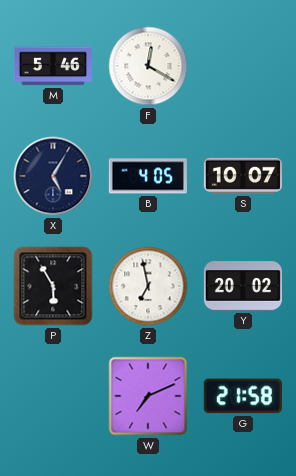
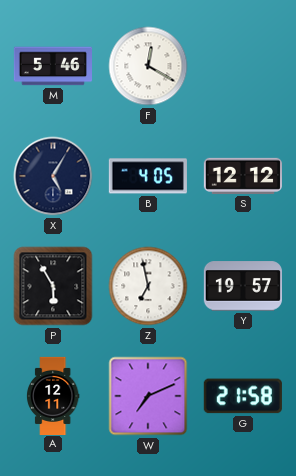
S: 10:07 -> 12:12 (243, 176)
Y: 20:02 -> 19:57 (243, 286)
A: none -> 12:11 (53, 395)
